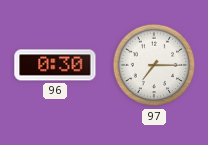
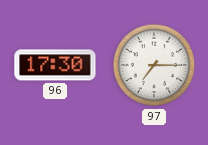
96: 0:30 -> 17:30 (55, 65)
